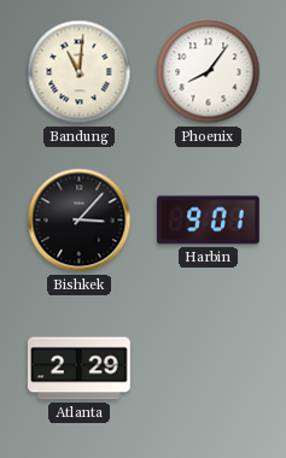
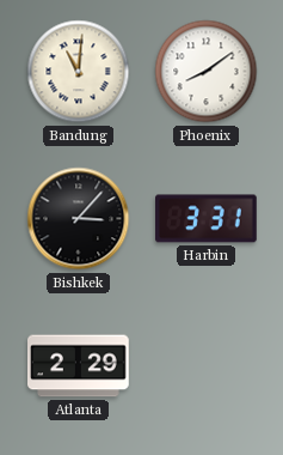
Phoenix: 8:06 -> 8:09 (207, 72)
Harbin: 9:01 -> 3:31 (207, 219)
